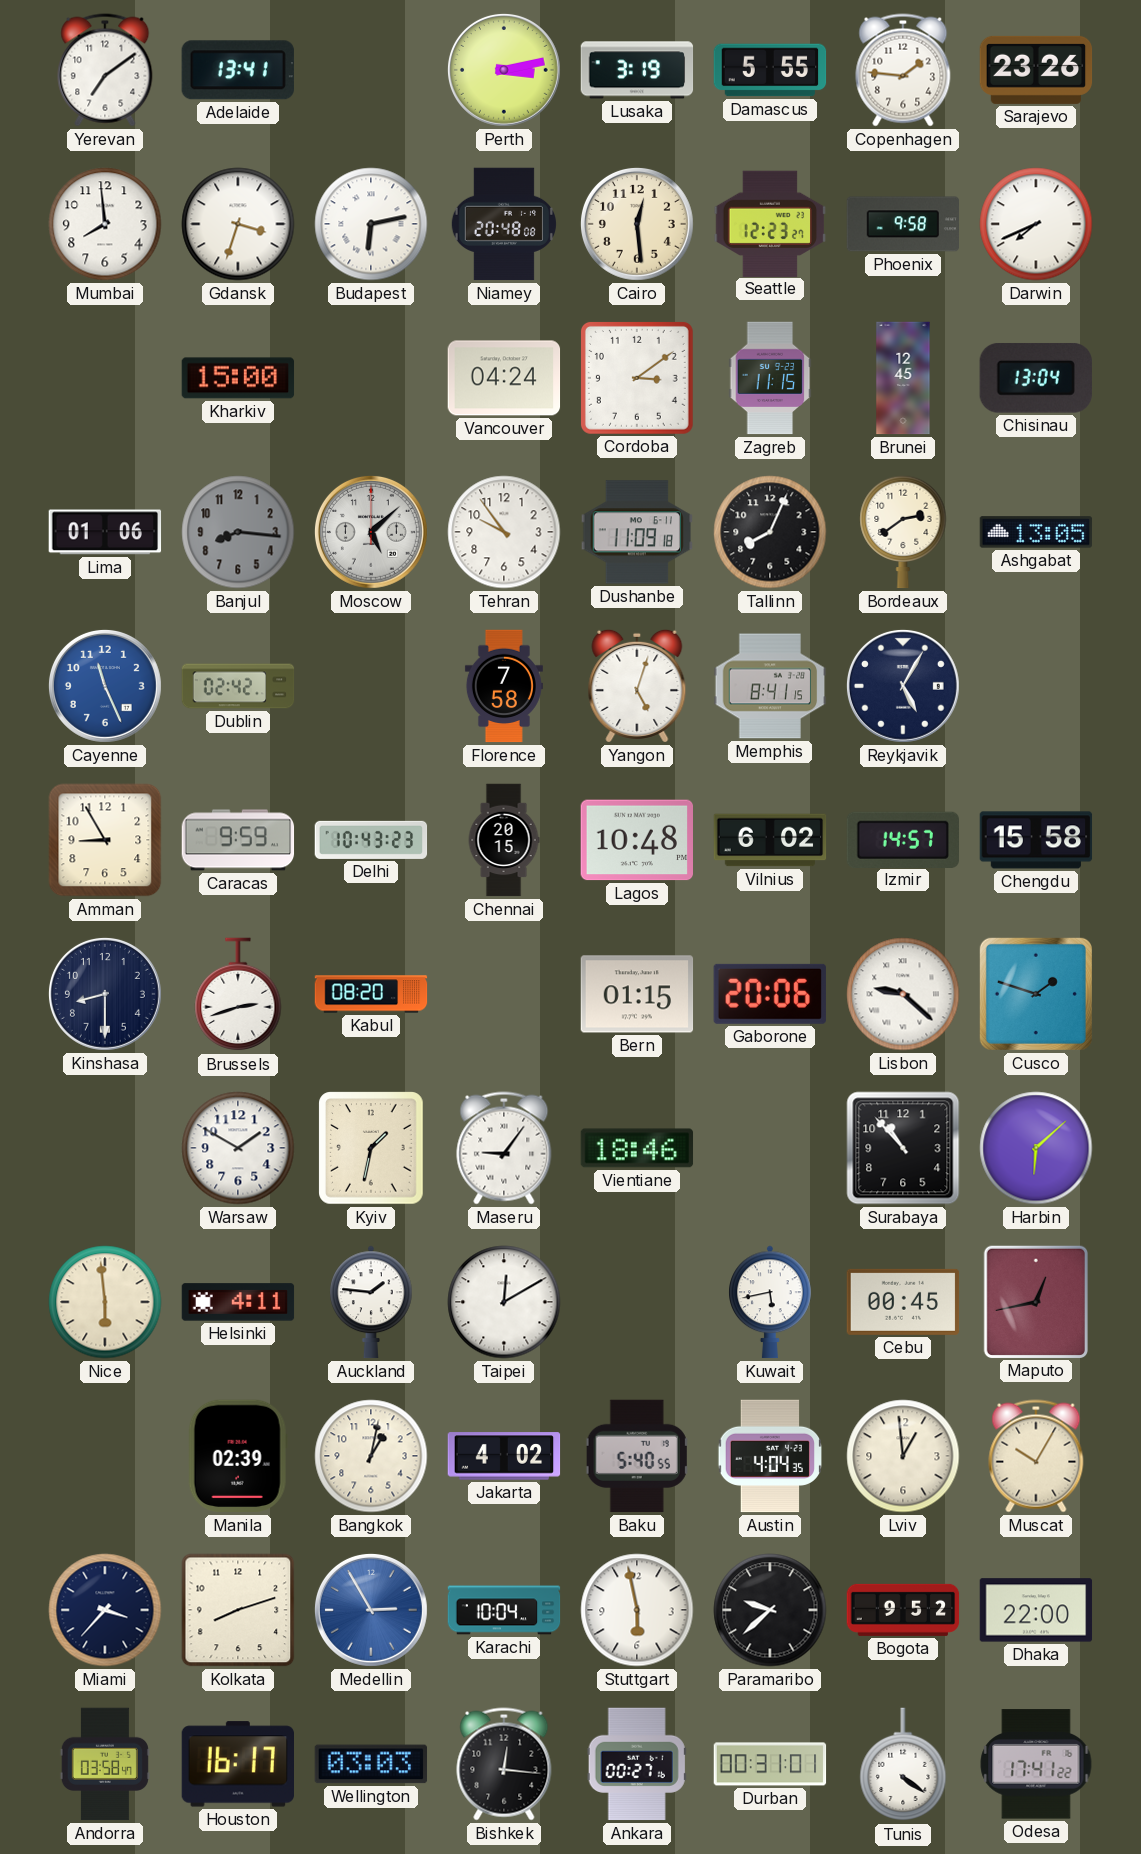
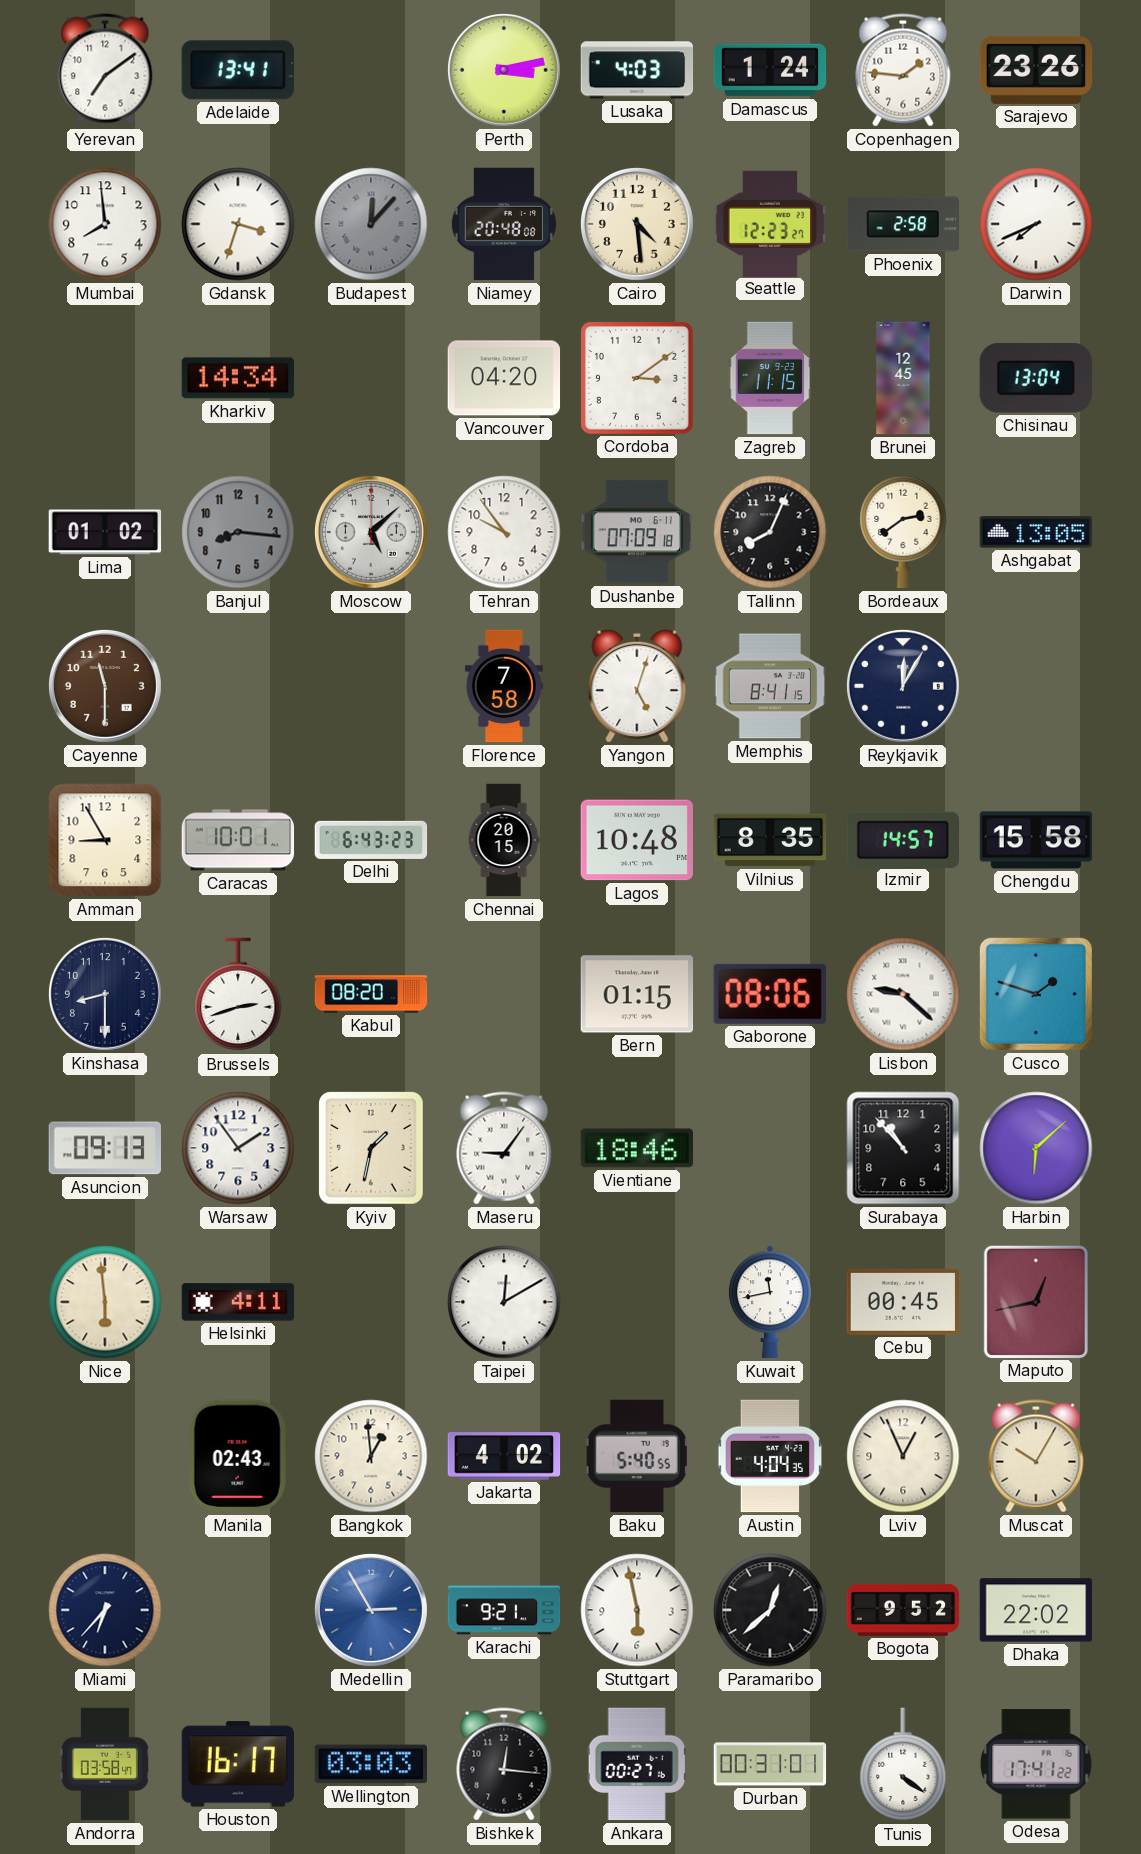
Lusaka: 3:19 -> 4:03 (637, 70)
Damascus: 5:55 -> 1:24 (770, 70)
Budapest: 6:13 -> 12:07 (371, 224)
Budapest dial: white -> grey (371, 224)
Cairo: 12:29 -> 4:29 (637, 224)
Phoenix: 9:58 -> 2:58 (903, 224)
Kharkiv: 15:00 -> 14:34 (238, 378)
Vancouver: 04:24 -> 04:20 (504, 378)
Lima: 01:06 -> 01:02 (105, 532)
Dushanbe: 11:09 -> 07:09 (636, 532)
Cayenne: 11:26 -> 11:30 (105, 686)
Cayenne dial: blue -> brown (105, 686)
Dublin: 02:42 -> none (238, 686)
Reykjavik: 5:05 -> 12:05 (903, 686)
Caracas: 9:59 -> 10:01 (238, 840)
Delhi: 10:43 -> 6:43 (371, 840)
Vilnius: 6:02 -> 8:35 (770, 840)
Gaborone: 20:06 -> 08:06 (770, 994)
Asuncion: none -> 09:13 (104, 1148)
Warsaw: 1:50 -> 1:54 (238, 1148)
Auckland: 1:46 -> none (371, 1302)
Kuwait: 5:43 -> 11:43 (770, 1302)
Manila: 02:39 -> 02:43 (238, 1456)
Bangkok: 1:02 -> 12:59 (371, 1456)
Lviv: 12:59 -> 12:56 (903, 1456)
Miami: 3:37 -> 6:37 (105, 1610)
Kolkata: 8:12 -> none (238, 1610)
Karachi: 10:04 -> 9:21 (504, 1610)
Paramaribo: 9:38 -> 12:38 (770, 1610)
Dhaka: 22:00 -> 22:02 (1036, 1610)
